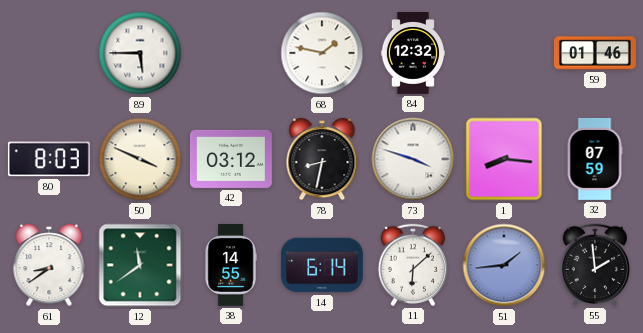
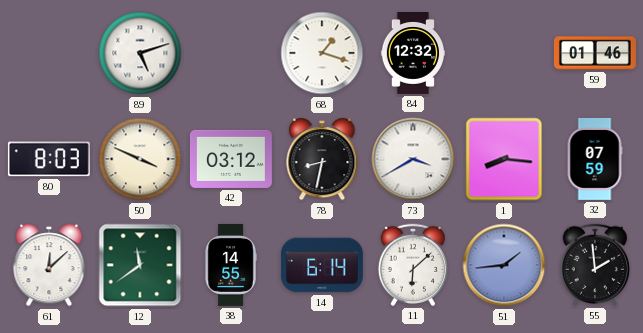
89: 5:45 -> 5:12 (140, 53)
68: 1:47 -> 1:18 (322, 53)
73: 3:48 -> 3:40 (413, 159)
61: 8:39 -> 12:08 (49, 265)
